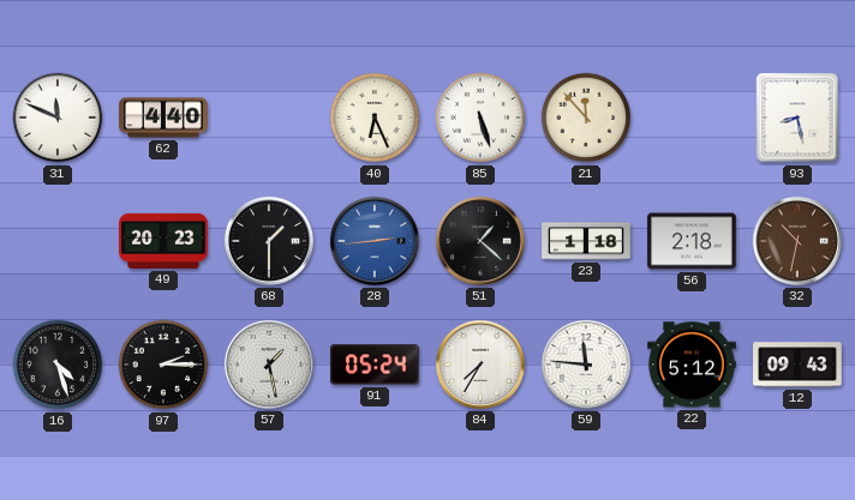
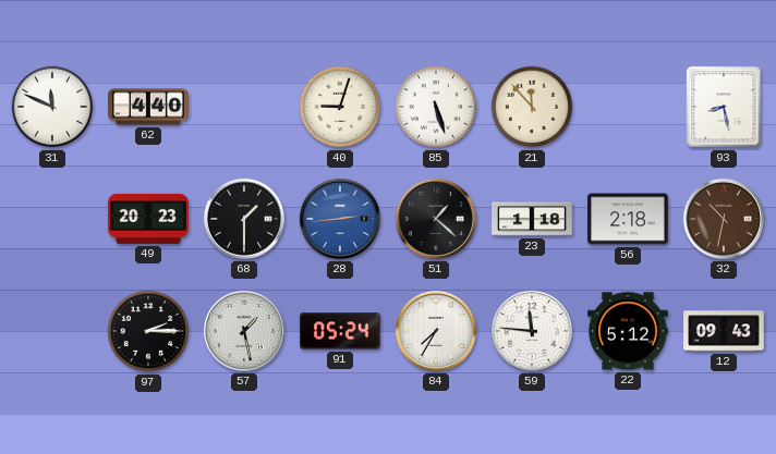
40: 6:26 -> 9:03 (340, 107)
16: 4:27 -> none (58, 365)
